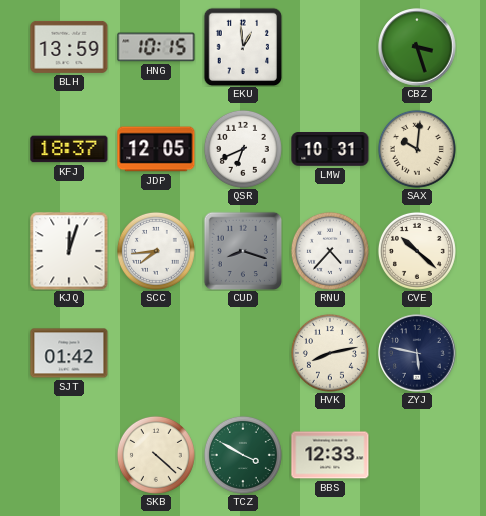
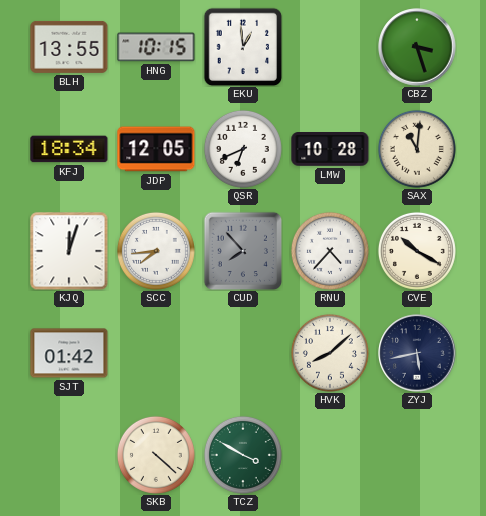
BLH: 13:59 -> 13:55 (69, 47)
KFJ: 18:37 -> 18:34 (69, 149)
LMW: 10:31 -> 10:28 (330, 150)
SAX: 10:01 -> 11:01 (417, 149)
CUD: 8:18 -> 7:53 (243, 251)
CVE: 10:22 -> 10:20 (417, 251)
HVK: 8:13 -> 8:08 (330, 353)
ZYJ: 5:47 -> 5:43 (417, 353)
BBS: 12:33 -> none (330, 455)
